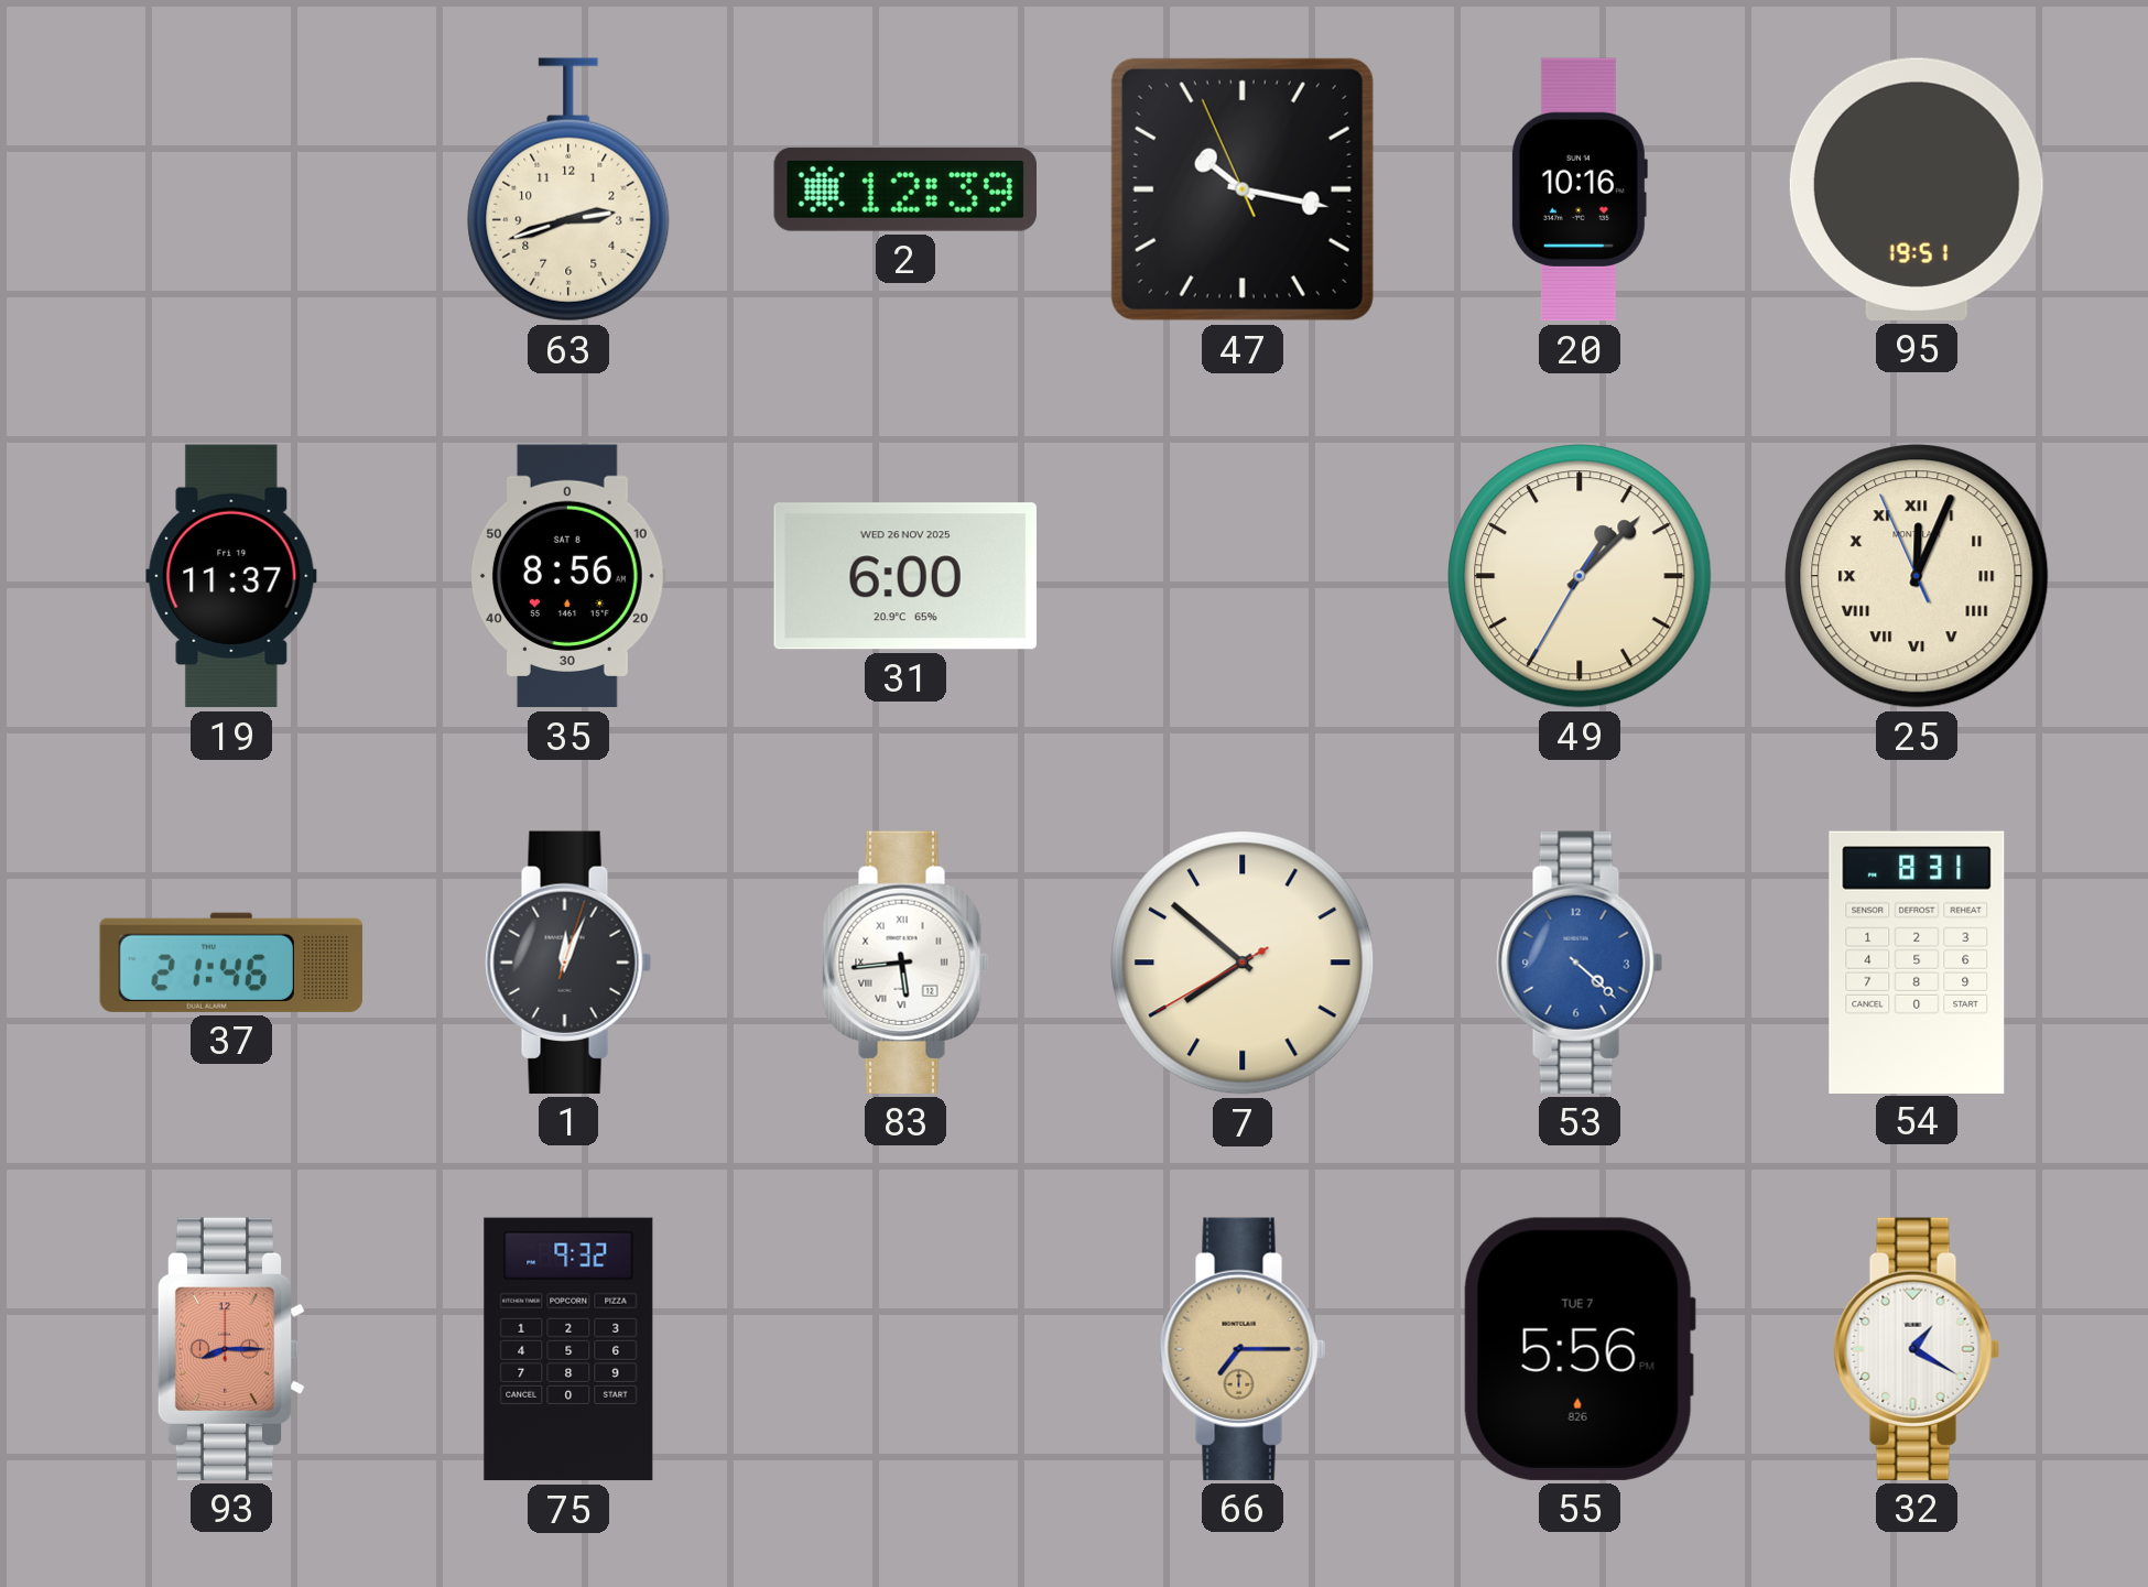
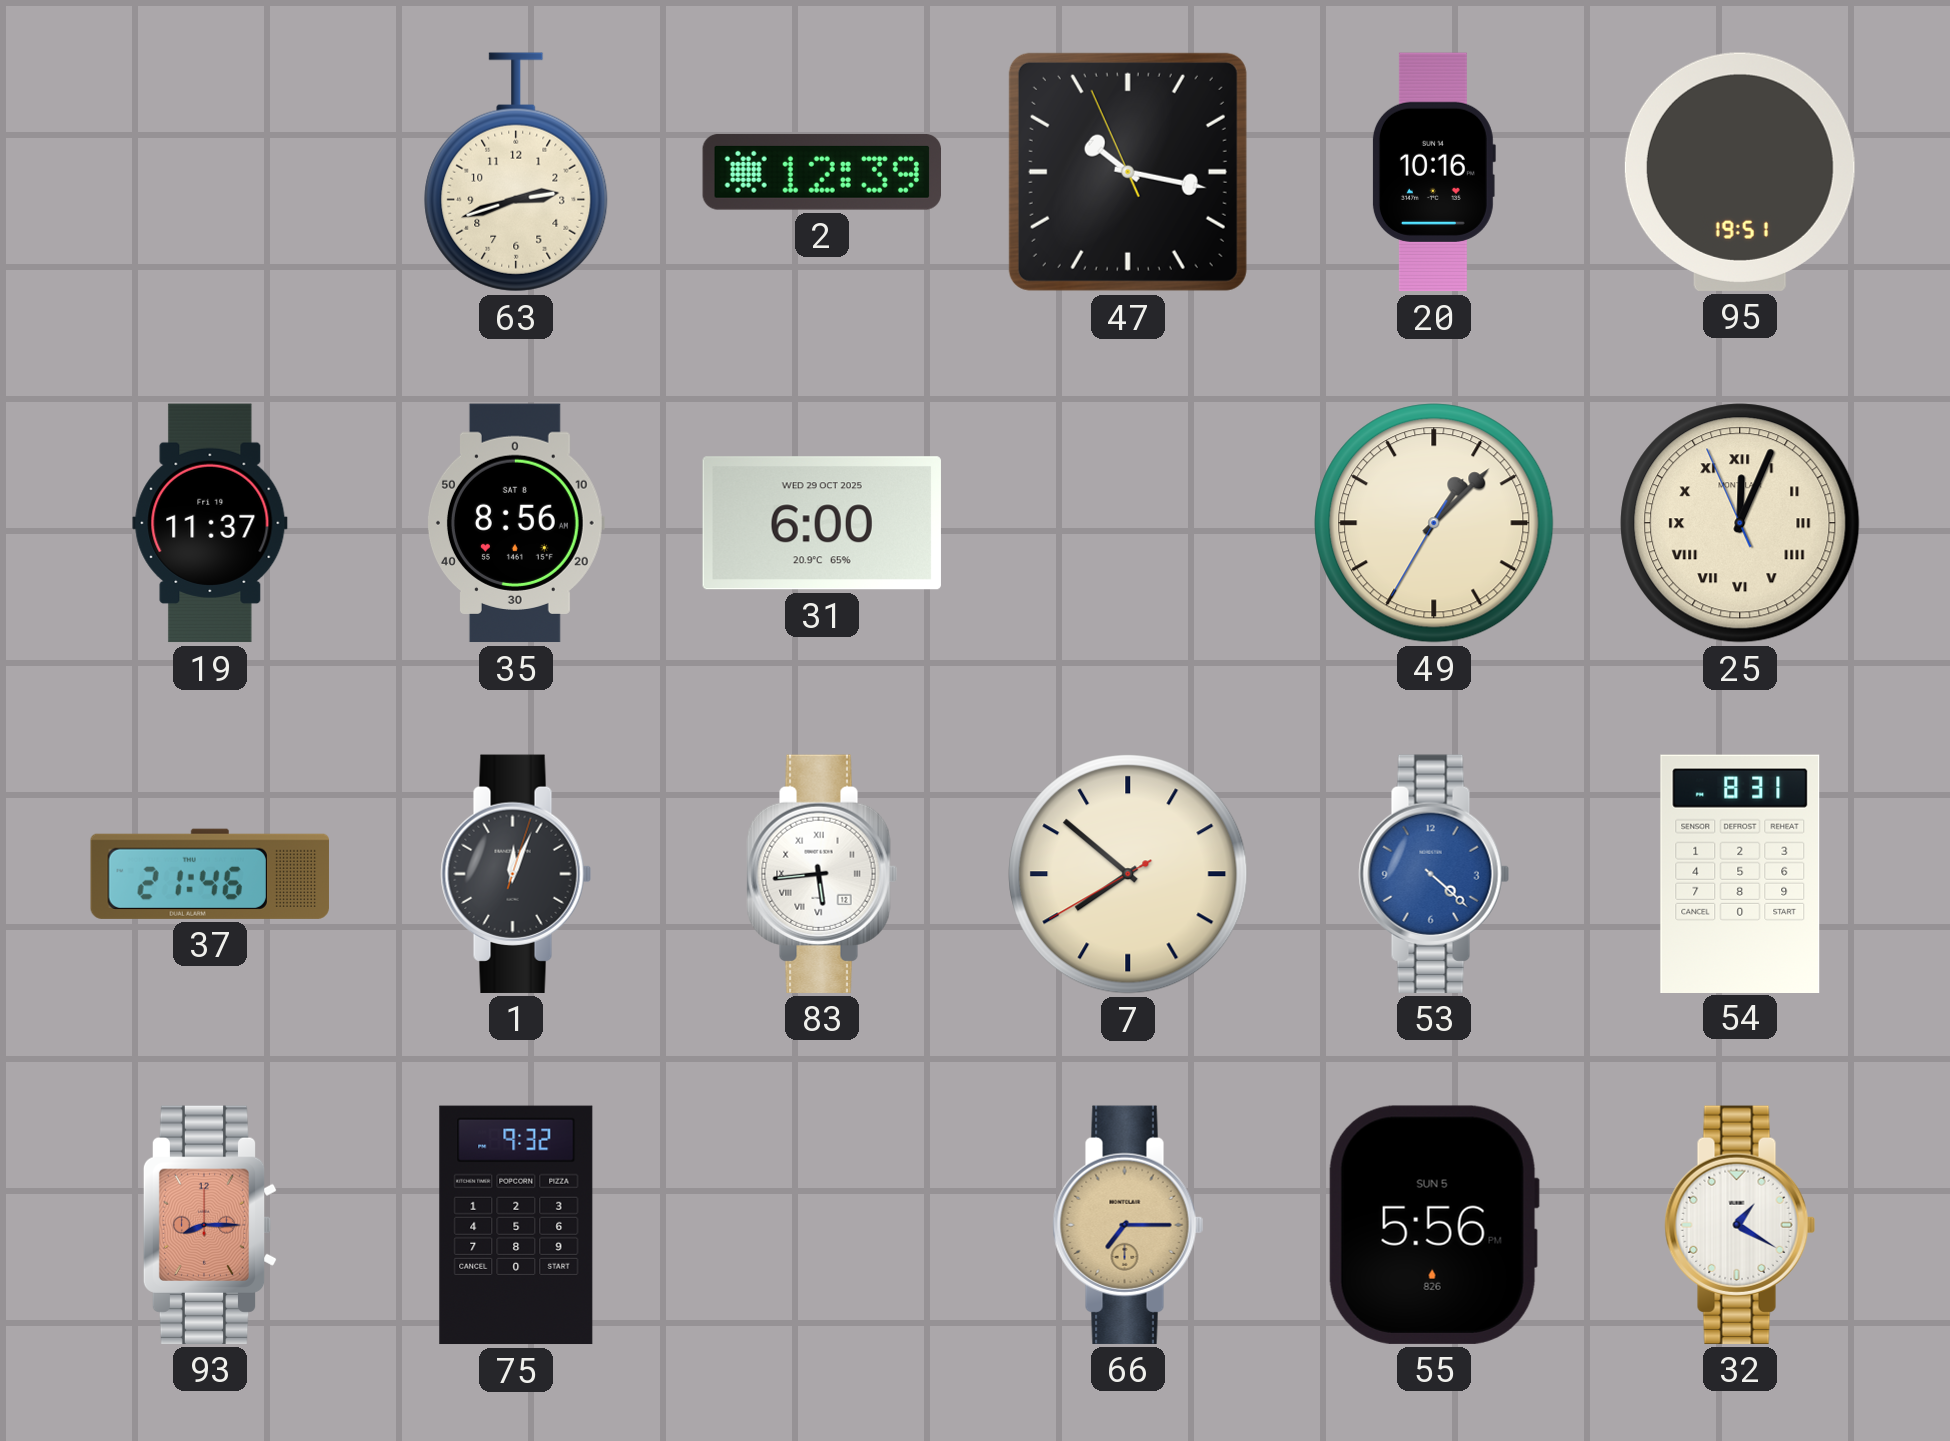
31 date: WED 26 NOV 2025 -> WED 29 OCT 2025 (822, 523)
55 date: TUE 7 -> SUN 5 (1434, 1225)
